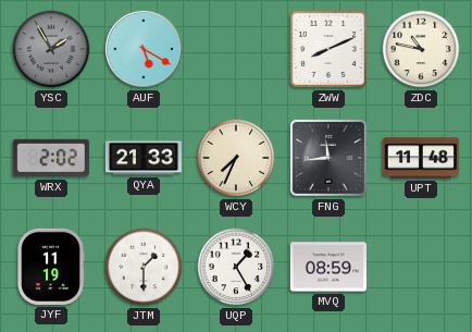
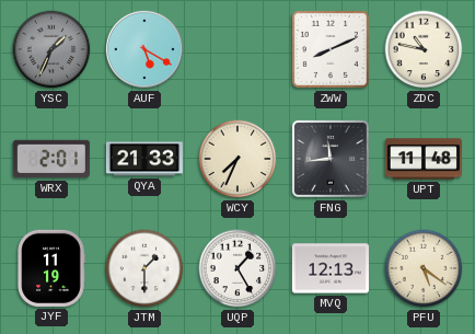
YSC: 1:55 -> 1:34 (51, 49)
WRX: 2:02 -> 2:01 (51, 159)
MVQ: 08:59 -> 12:13 (331, 268)
PFU: none -> 5:21 (424, 268)
